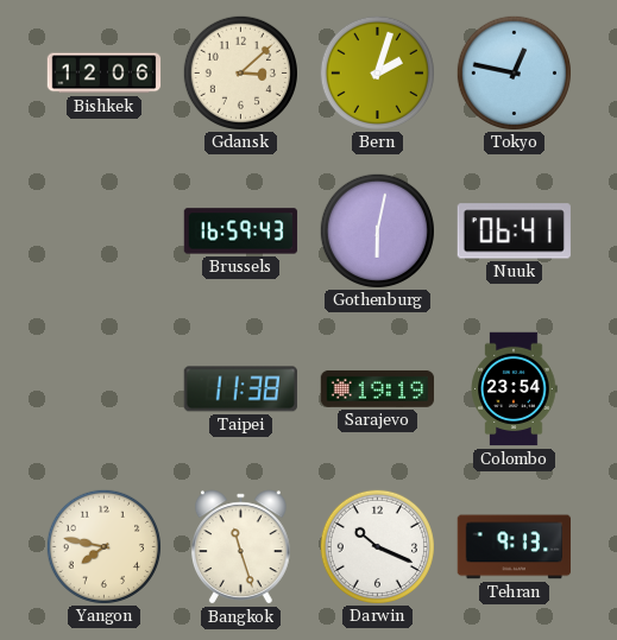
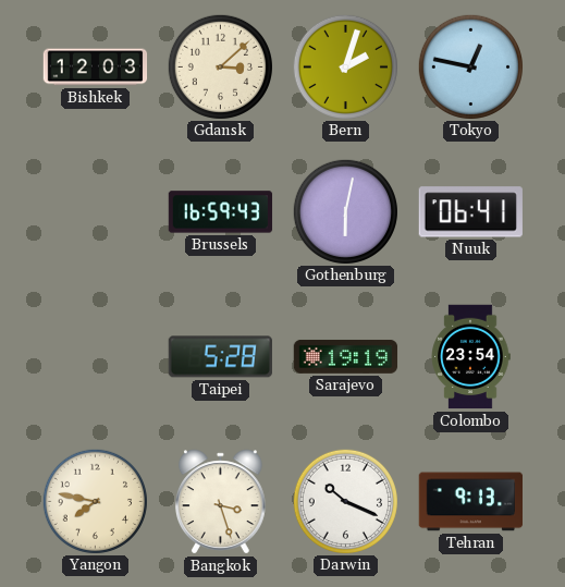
Bishkek: 12:06 -> 12:03 (96, 68)
Taipei: 11:38 -> 5:28 (220, 357)
Bangkok: 11:27 -> 3:27 (220, 502)
